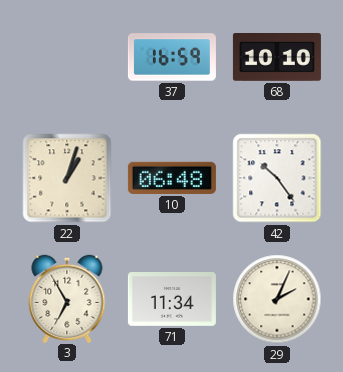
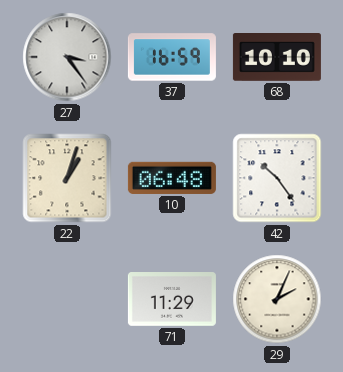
27: none -> 3:24 (67, 57)
3: 6:55 -> none (67, 298)
71: 11:34 -> 11:29 (172, 300)
